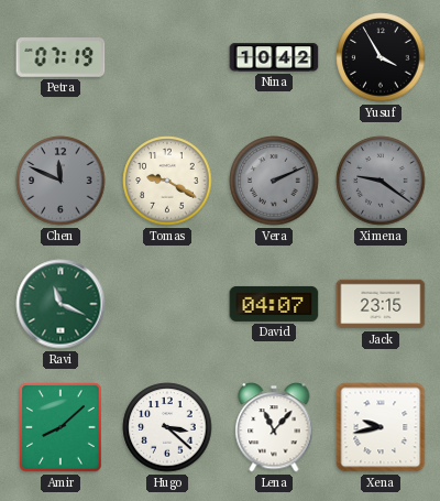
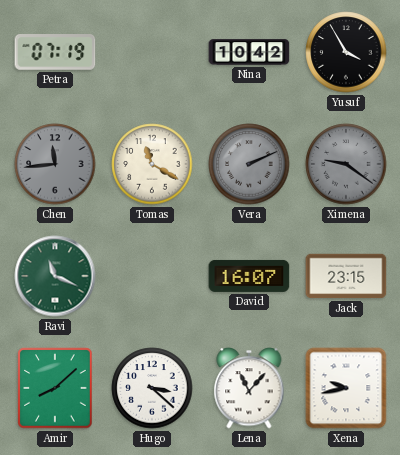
Chen: 11:49 -> 11:44 (55, 164)
Tomas: 9:20 -> 11:20 (152, 164)
David: 04:07 -> 16:07 (249, 276)
